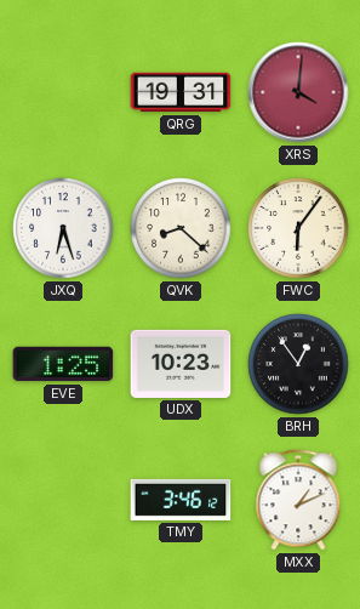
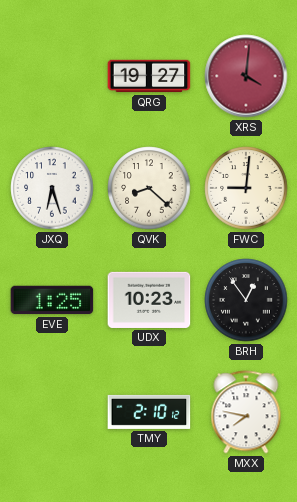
QRG: 19:31 -> 19:27 (149, 76)
FWC: 6:06 -> 9:01 (246, 188)
TMY: 3:46 -> 2:10 (149, 412)
MXX: 1:11 -> 7:47 (246, 412)
